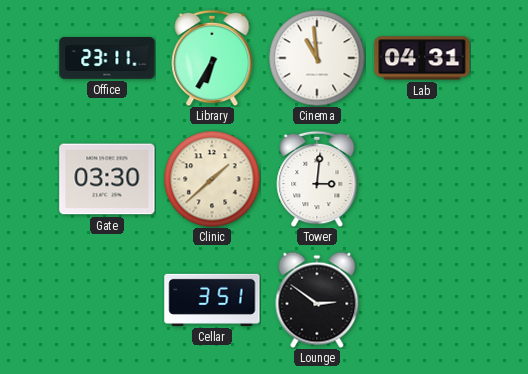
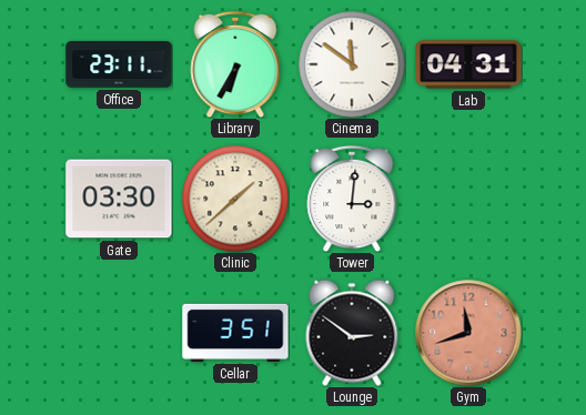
Cinema: 10:59 -> 11:51 (352, 64)
Gym: none -> 11:42 (468, 333)
